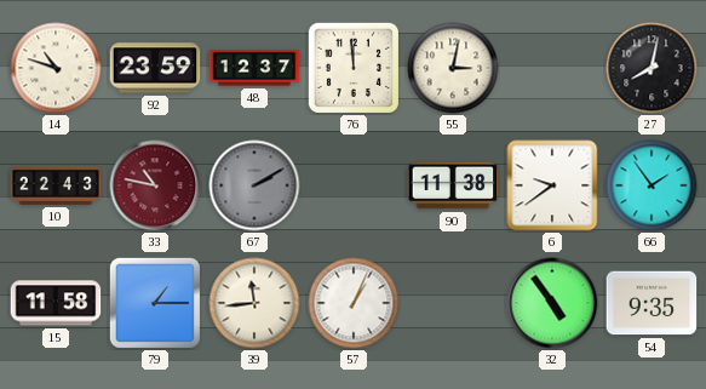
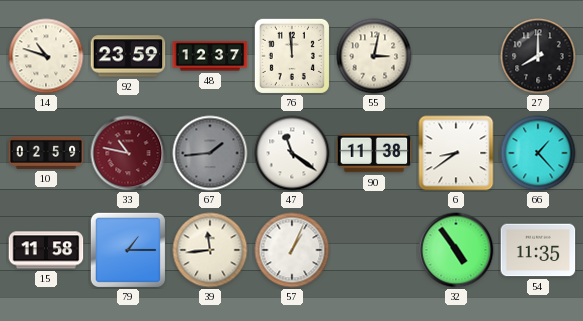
27: 8:02 -> 8:00 (538, 56)
10: 22:43 -> 02:59 (46, 153)
67: 2:10 -> 1:44 (210, 153)
47: none -> 11:21 (292, 153)
6: 9:39 -> 8:39 (456, 153)
66: 1:54 -> 1:23 (538, 153)
54: 9:35 -> 11:35 (538, 250)
